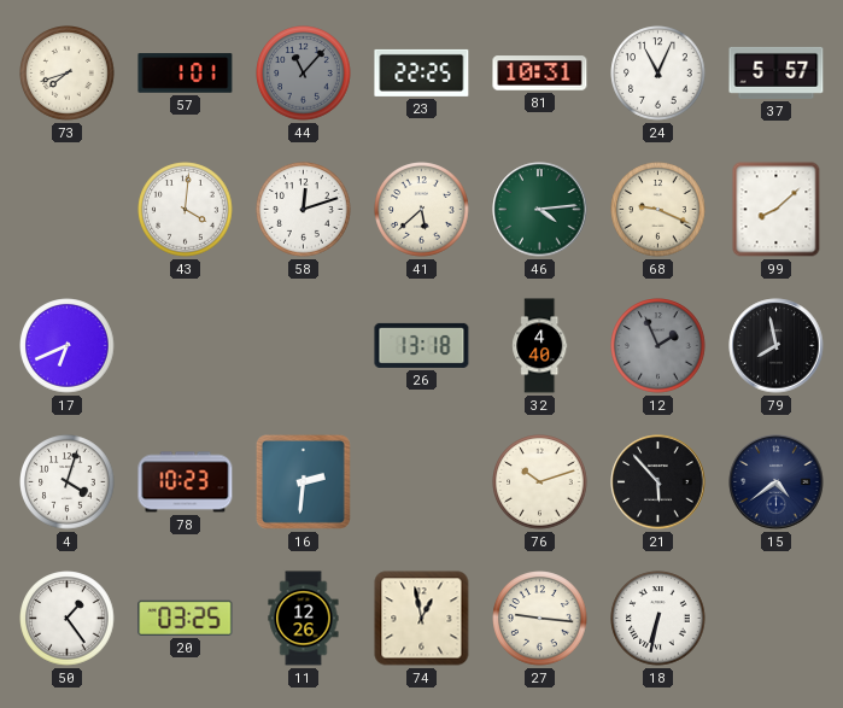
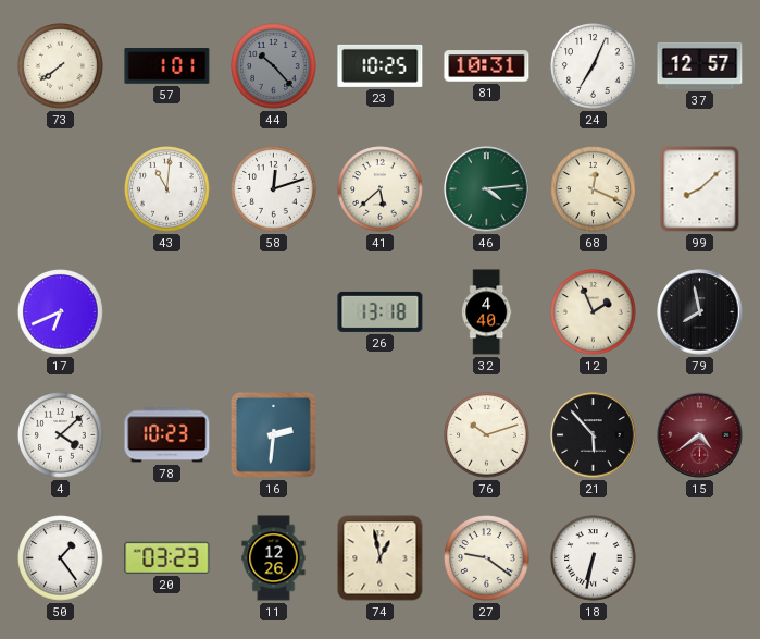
73: 7:42 -> 7:39 (61, 66)
44: 11:07 -> 10:23 (274, 66)
23: 22:25 -> 10:25 (381, 65)
24: 11:04 -> 7:04 (594, 66)
37: 5:57 -> 12:57 (700, 65)
43: 4:01 -> 11:01 (167, 189)
68: 9:19 -> 12:19 (594, 189)
12 dial: grey -> cream (594, 312)
4: 4:03 -> 4:08 (61, 435)
15 dial: navy -> burgundy (700, 435)
20: 03:25 -> 03:23 (167, 557)
27: 9:16 -> 9:21 (487, 558)
